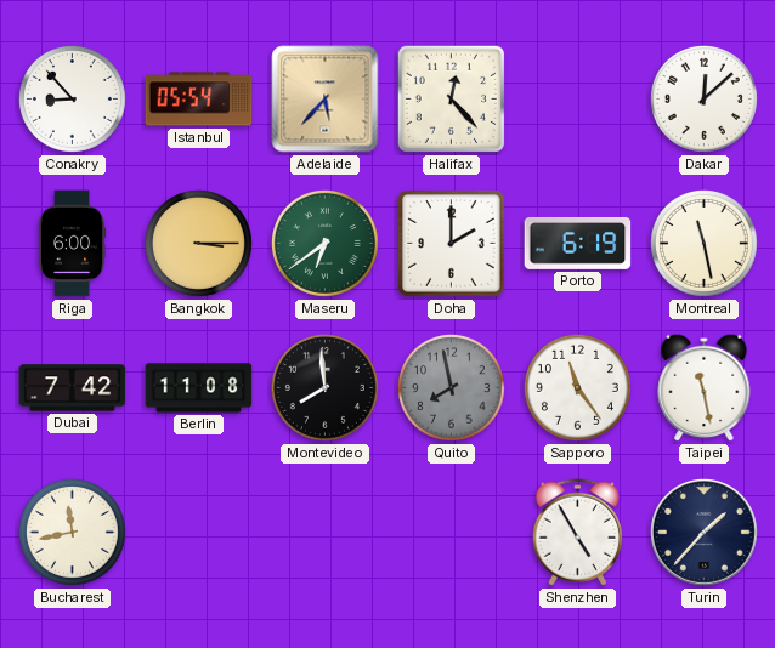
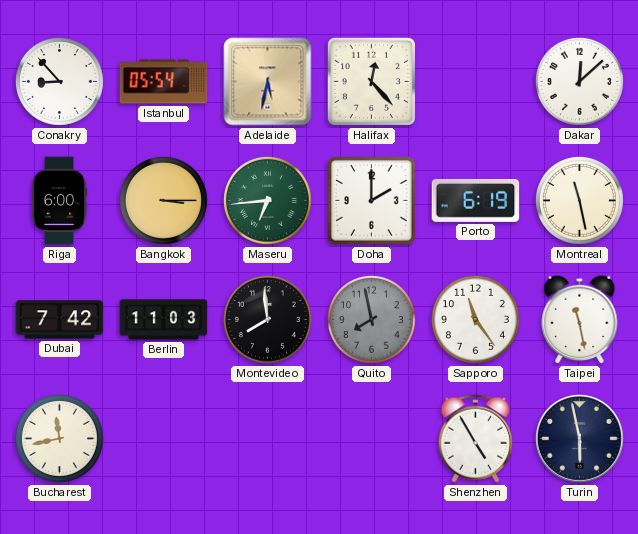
Adelaide: 5:37 -> 5:32 (268, 82)
Maseru: 6:39 -> 6:44 (267, 200)
Berlin: 11:08 -> 11:03 (164, 320)
Turin: 1:37 -> 5:58 (579, 438)
